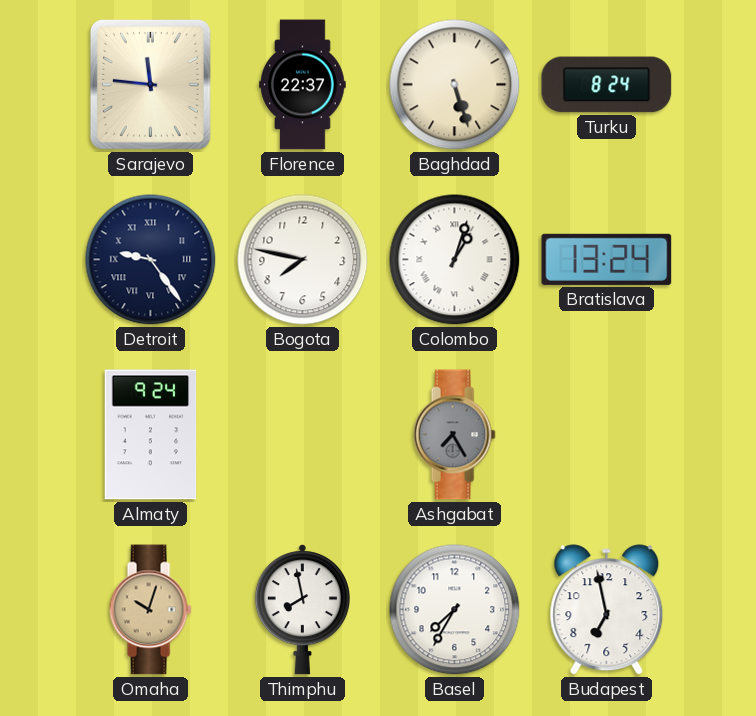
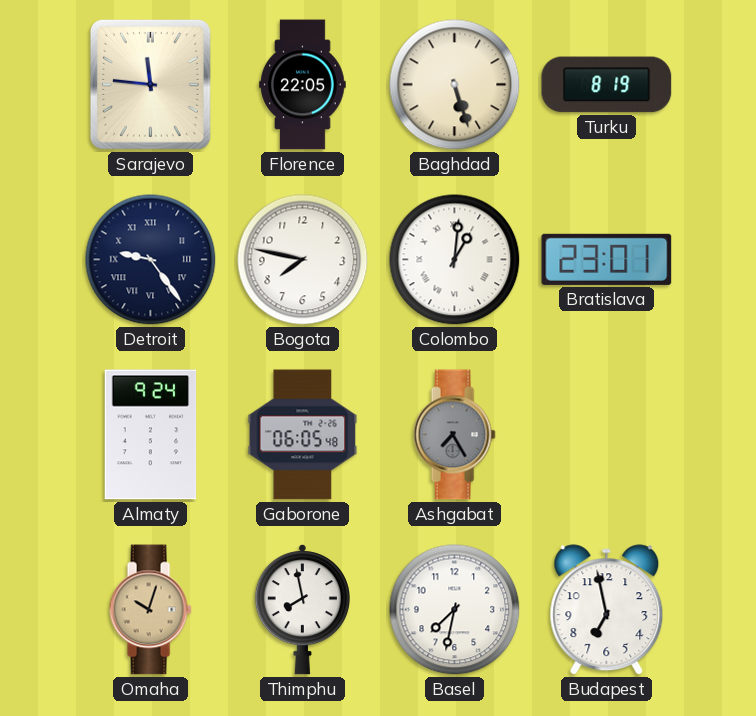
Florence: 22:37 -> 22:05 (303, 85)
Turku: 8:24 -> 8:19 (607, 85)
Colombo: 1:03 -> 1:01 (455, 260)
Bratislava: 13:24 -> 23:01 (607, 259)
Gaborone: none -> 06:05 (303, 435)
Basel: 7:35 -> 7:32 (455, 610)
